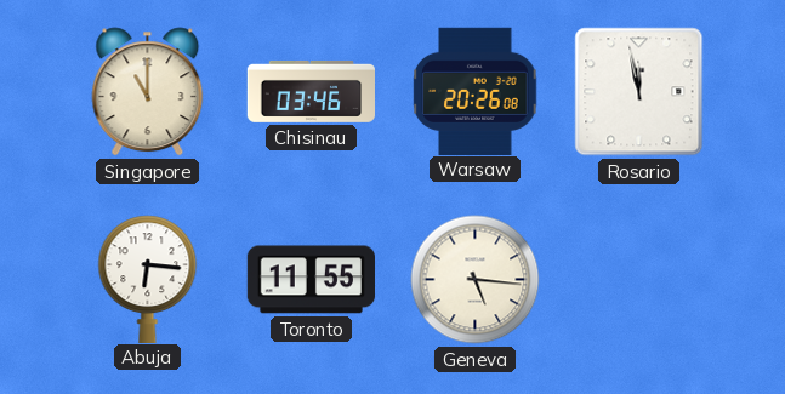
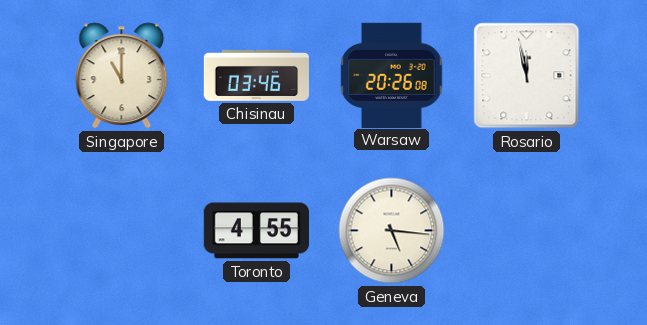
Abuja: 6:16 -> none (148, 279)
Toronto: 11:55 -> 4:55 (256, 231)
